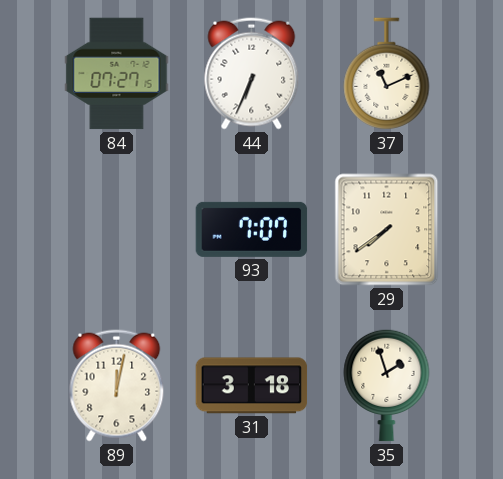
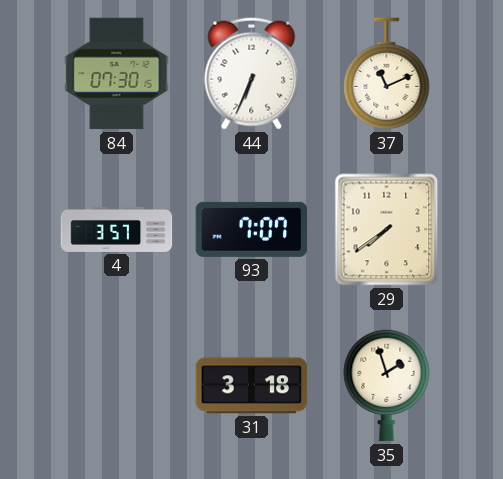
84: 07:27 -> 07:30 (117, 74)
4: none -> 3:57 (117, 229)
89: 12:02 -> none (117, 386)
